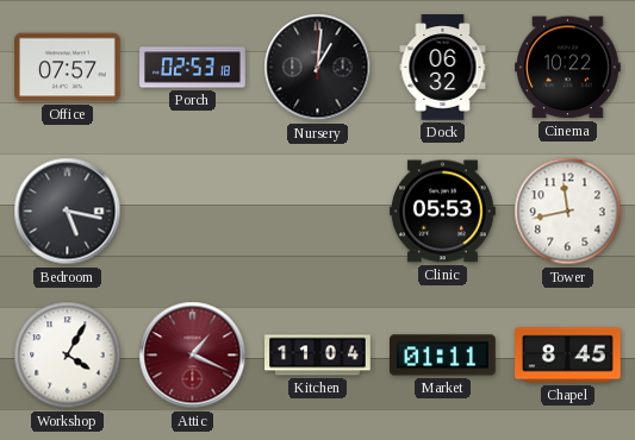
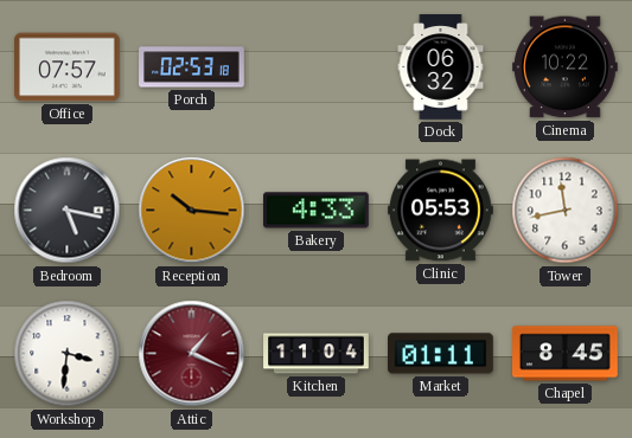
Nursery: 1:01 -> none (318, 68)
Reception: none -> 10:16 (192, 211)
Bakery: none -> 4:33 (317, 211)
Workshop: 4:05 -> 3:31 (68, 354)
